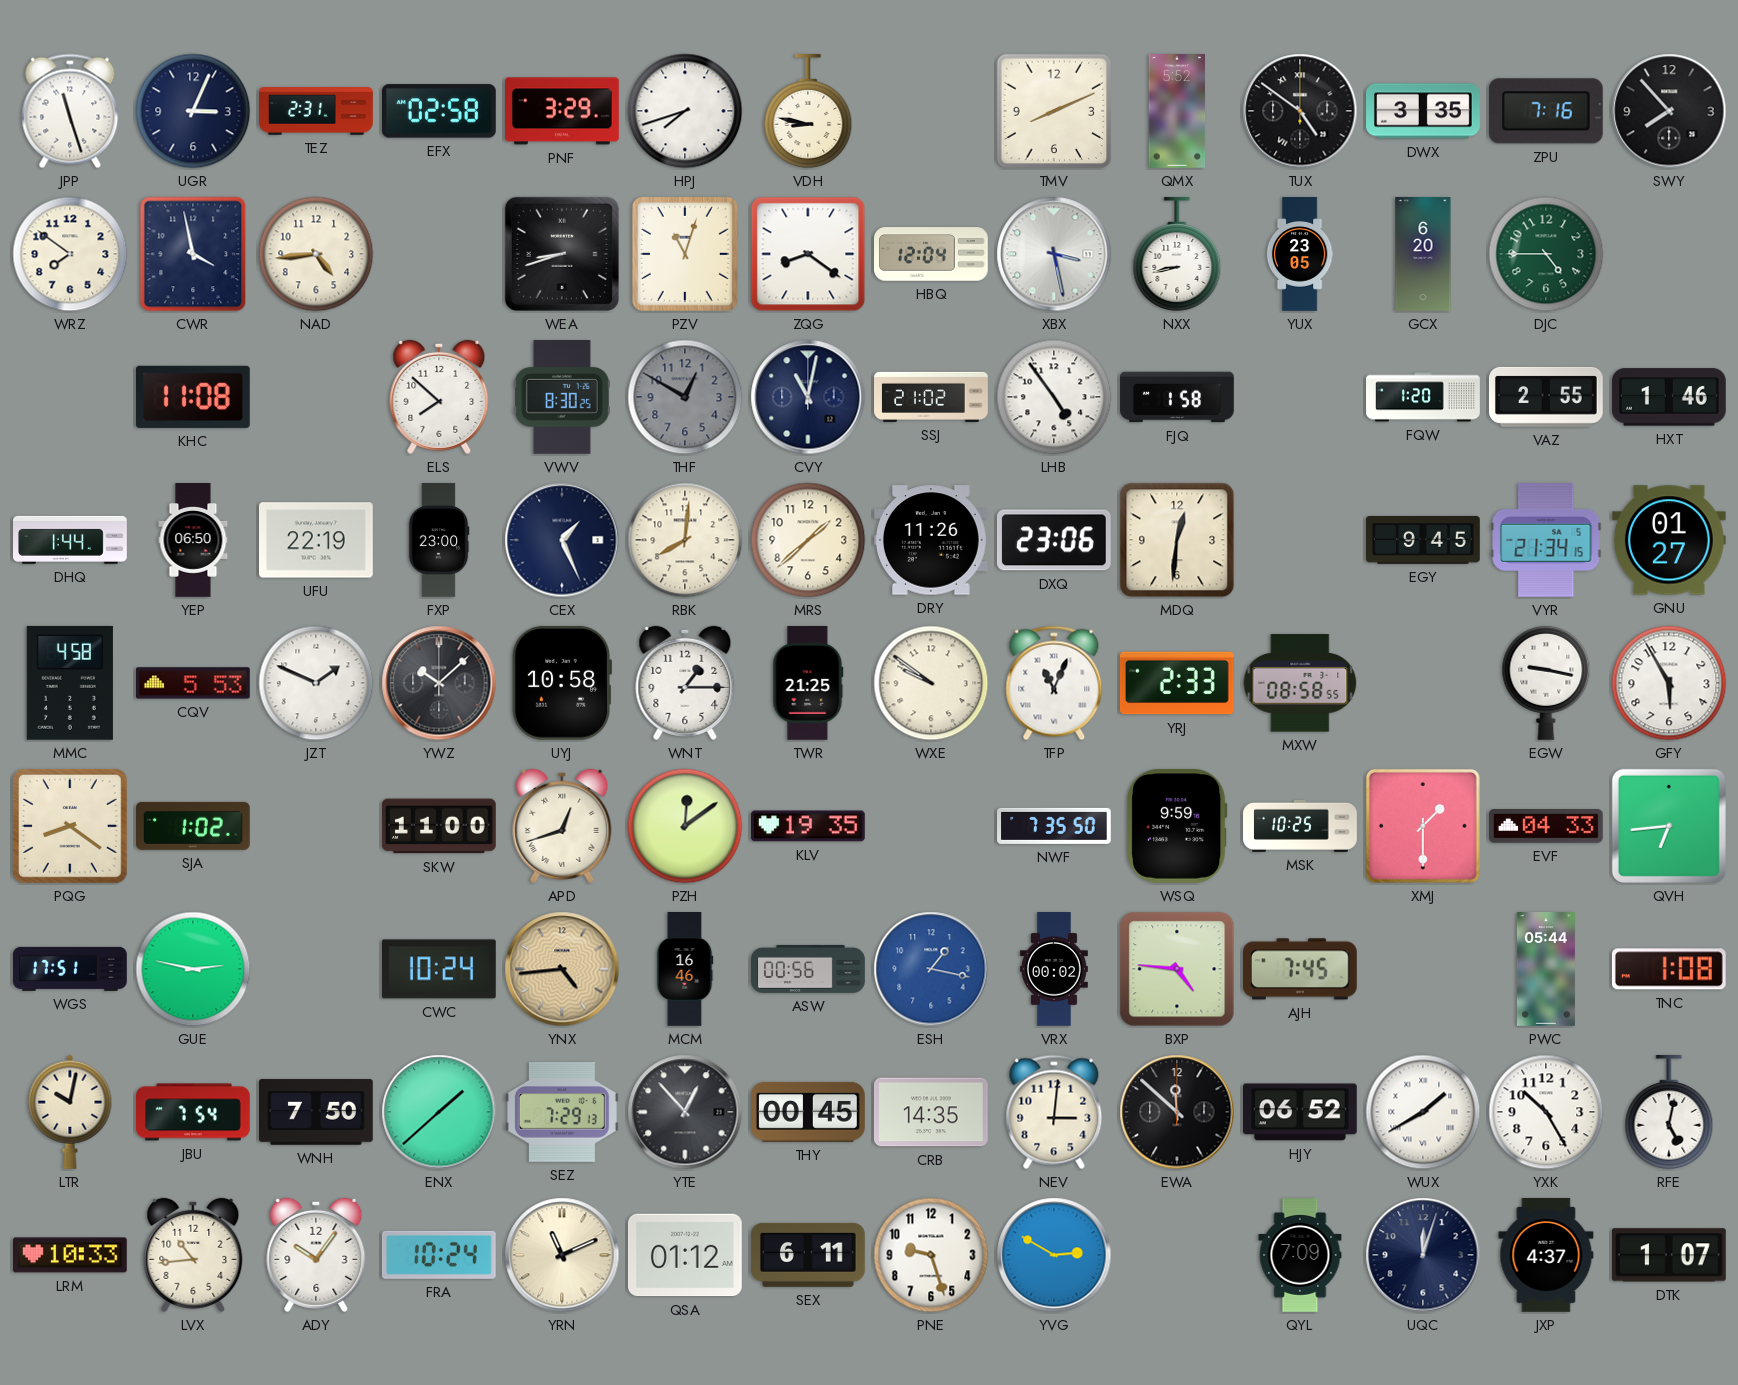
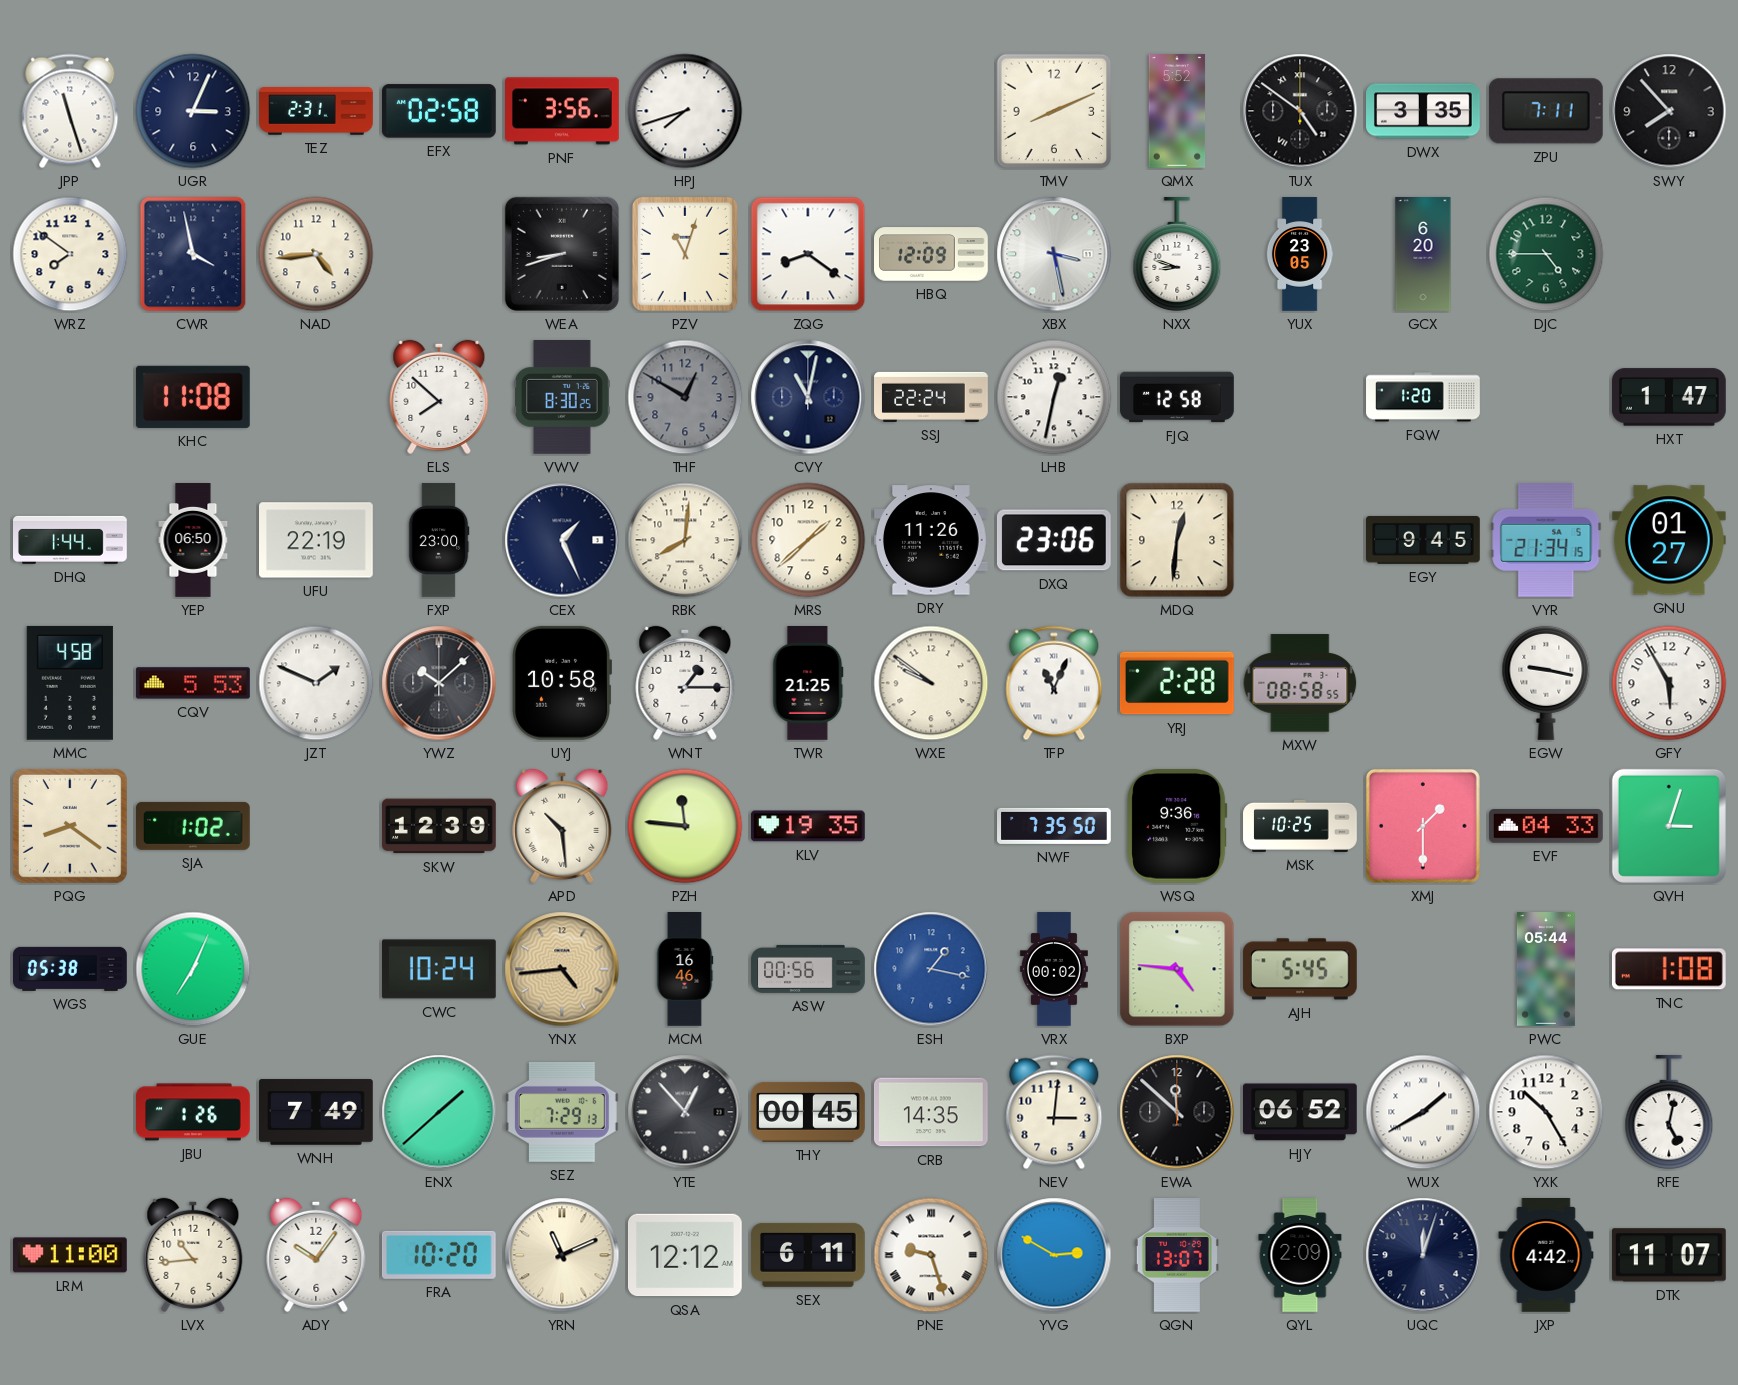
PNF: 3:29 -> 3:56 (563, 111)
VDH: 8:47 -> none (808, 112)
ZPU: 7:16 -> 7:11 (1546, 111)
HBQ: 12:04 -> 12:09 (932, 254)
NXX: 8:43 -> 8:48 (1177, 255)
SSJ: 21:02 -> 22:24 (931, 397)
LHB: 4:54 -> 12:32 (1054, 397)
FJQ: 1:58 -> 12:58 (1177, 397)
VAZ: 2:55 -> none (1546, 397)
HXT: 1:46 -> 1:47 (1669, 397)
YRJ: 2:33 -> 2:28 (1177, 683)
SKW: 11:00 -> 12:39 (439, 826)
APD: 12:42 -> 10:29 (562, 826)
PZH: 12:09 -> 11:46 (685, 826)
WSQ: 9:59 -> 9:36 (1177, 826)
QVH: 6:44 -> 3:03 (1669, 826)
WGS: 17:51 -> 05:38 (71, 969)
GUE: 2:47 -> 7:04 (193, 969)
AJH: 7:45 -> 5:45 (1300, 969)
LTR: 10:02 -> none (70, 1112)
JBU: 7:54 -> 1:26 (193, 1112)
WNH: 7:50 -> 7:49 (317, 1112)
LRM: 10:33 -> 11:00 (71, 1255)
FRA: 10:24 -> 10:20 (439, 1255)
QSA: 01:12 -> 12:12 (685, 1255)
PNE numerals: Arabic -> Roman (931, 1255)
QGN: none -> 13:07 (1177, 1256)
QYL: 7:09 -> 2:09 (1300, 1255)
JXP: 4:37 -> 4:42 (1546, 1256)
DTK: 1:07 -> 11:07 (1669, 1255)
